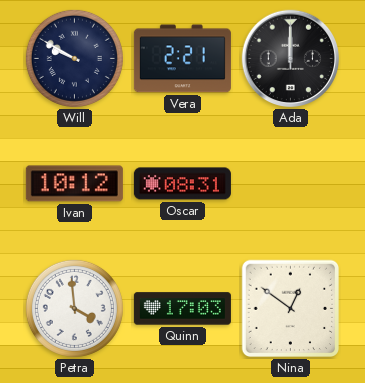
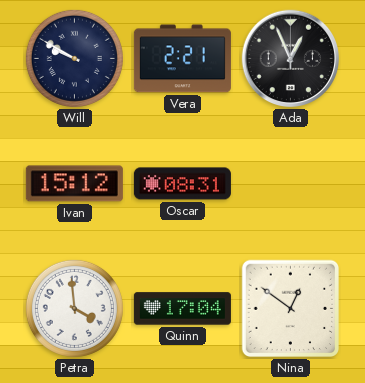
Ada: 12:00 -> 12:56 (291, 59)
Ivan: 10:12 -> 15:12 (74, 184)
Quinn: 17:03 -> 17:04 (182, 309)
